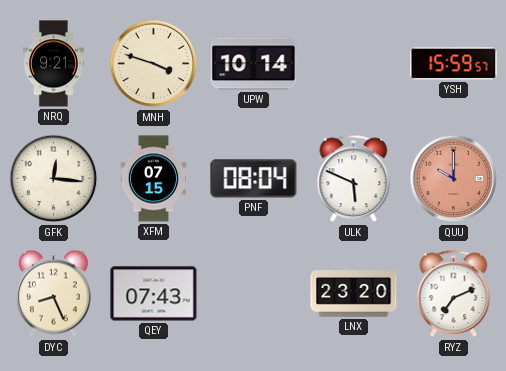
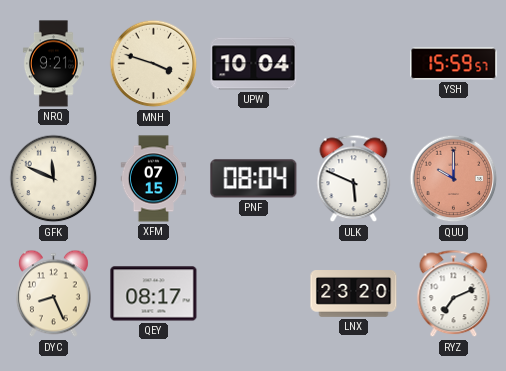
UPW: 10:14 -> 10:04 (254, 64)
GFK: 12:16 -> 11:49 (54, 179)
QEY: 07:43 -> 08:17 (154, 294)
